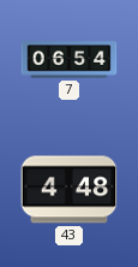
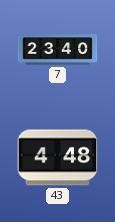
7: 06:54 -> 23:40 (58, 50)
